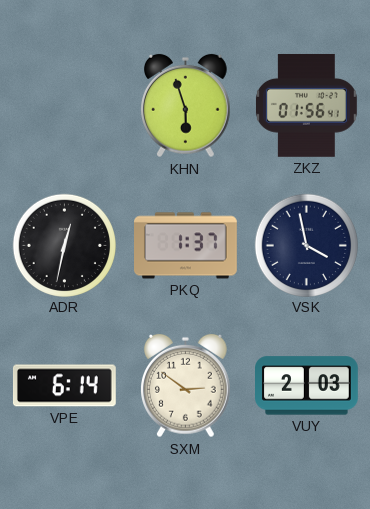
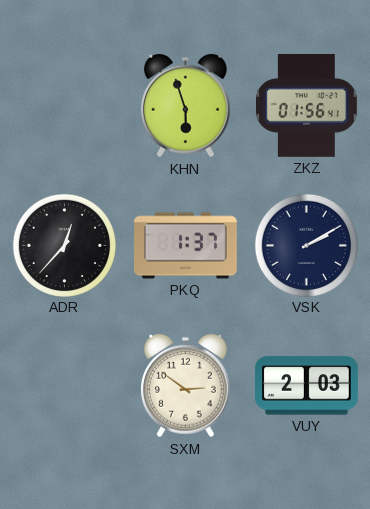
ADR: 12:32 -> 12:37 (64, 245)
VSK: 3:58 -> 2:10 (306, 245)
VPE: 6:14 -> none (65, 386)
